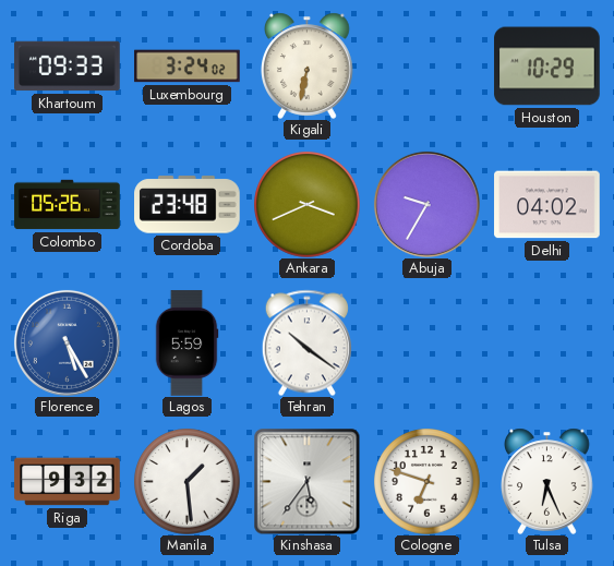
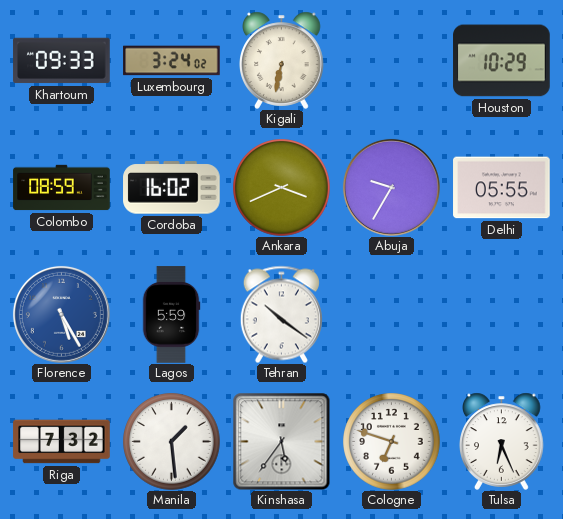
Colombo: 05:26 -> 08:59 (62, 188)
Cordoba: 23:48 -> 16:02 (172, 188)
Delhi: 04:02 -> 05:55 (502, 188)
Riga: 9:32 -> 7:32 (62, 442)
